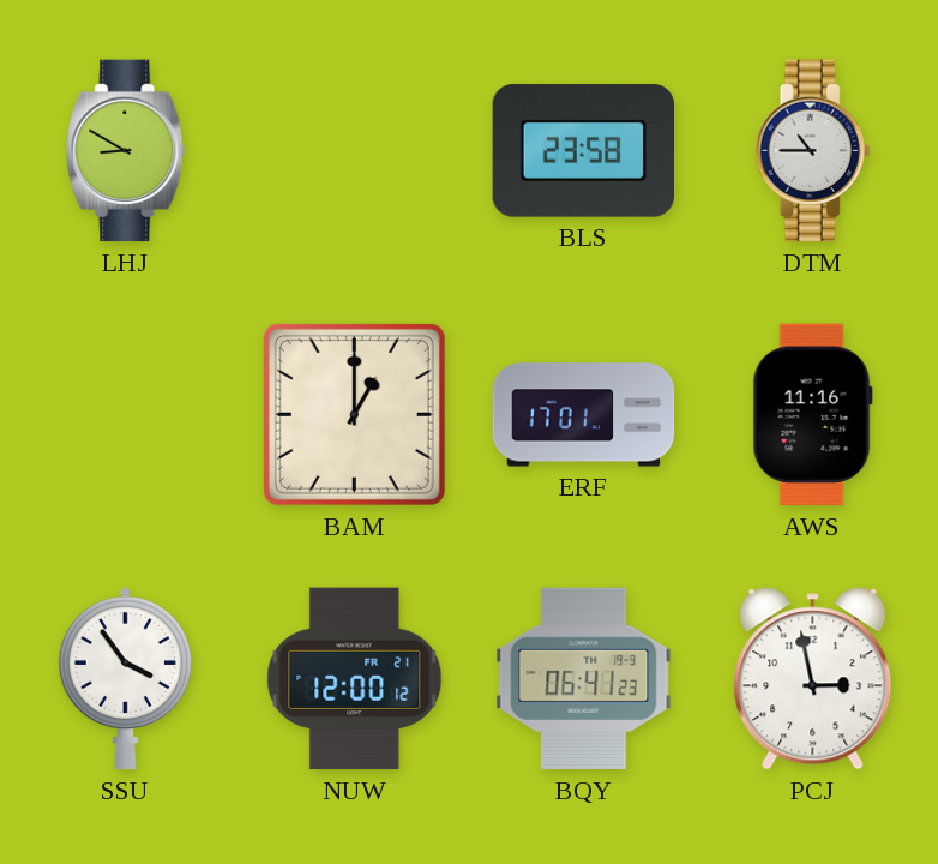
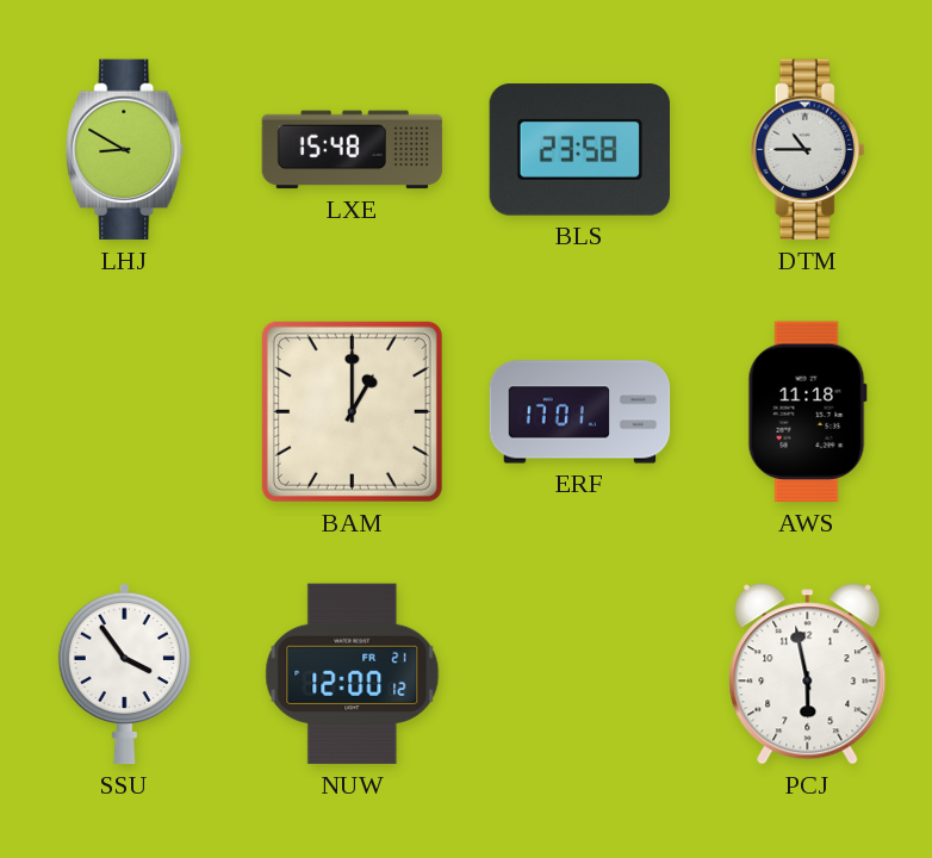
LXE: none -> 15:48 (353, 150)
AWS: 11:16 -> 11:18 (807, 412)
BQY: 06:41 -> none (584, 679)
PCJ: 2:58 -> 5:58 (808, 674)
